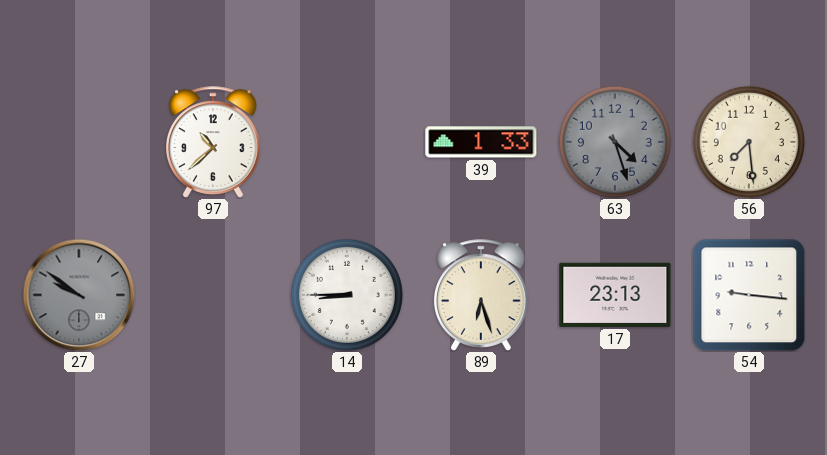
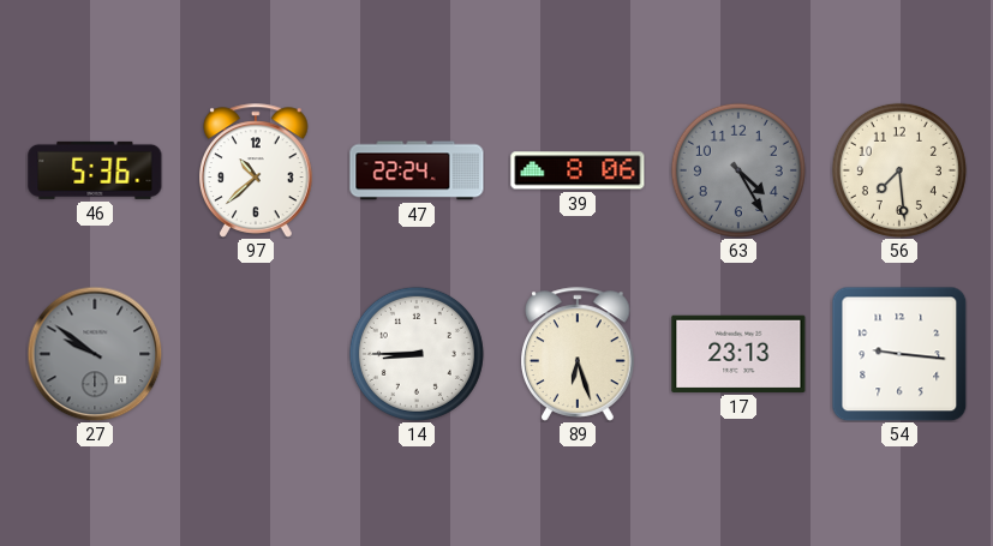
46: none -> 5:36 (95, 170)
47: none -> 22:24 (417, 170)
39: 1:33 -> 8:06 (578, 170)
63: 4:27 -> 4:25 (738, 170)
